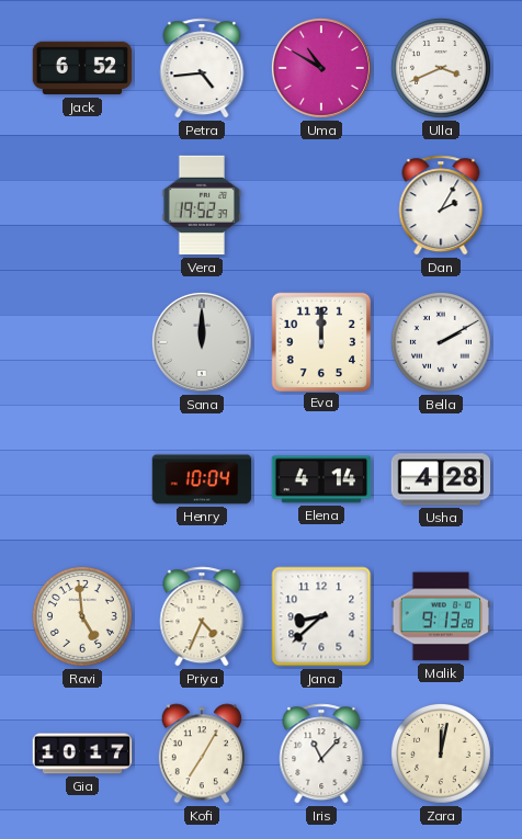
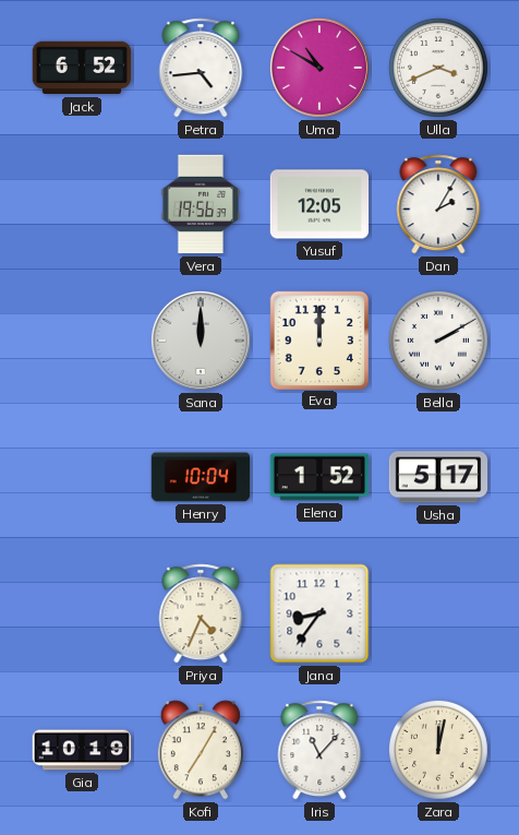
Vera: 19:52 -> 19:56 (200, 204)
Yusuf: none -> 12:05 (319, 204)
Elena: 4:14 -> 1:52 (319, 477)
Usha: 4:28 -> 5:17 (438, 477)
Ravi: 4:59 -> none (82, 616)
Jana: 8:38 -> 8:36 (319, 613)
Malik: 9:13 -> none (441, 616)
Gia: 10:17 -> 10:19 (82, 750)
